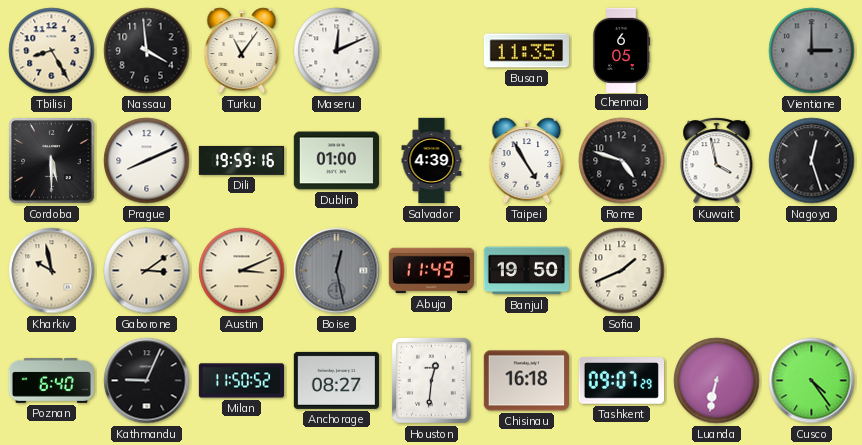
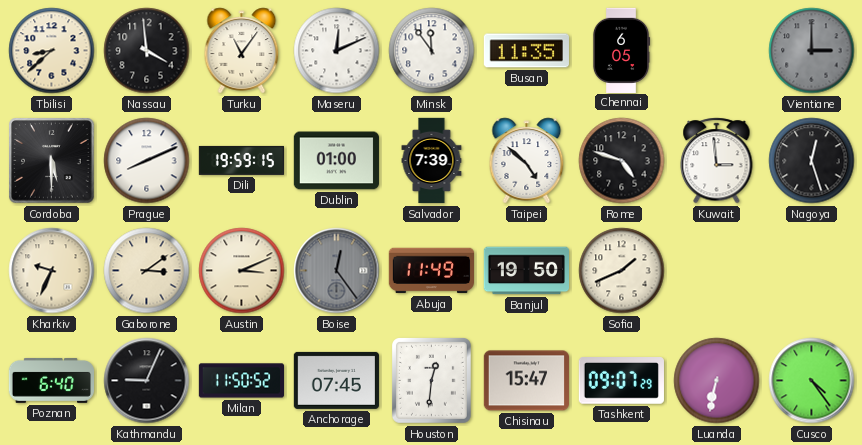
Tbilisi: 8:25 -> 8:38 (52, 51)
Minsk: none -> 11:54 (432, 51)
Dili: 19:59:16 -> 19:59:15 (241, 160)
Salvador: 4:39 -> 7:39 (432, 161)
Taipei: 4:55 -> 4:52 (527, 161)
Kuwait: 3:58 -> 2:59 (717, 161)
Kharkiv: 9:58 -> 9:34 (52, 271)
Boise: 12:28 -> 12:24 (337, 271)
Anchorage: 08:27 -> 07:45 (336, 380)
Chisinau: 16:18 -> 15:47 (526, 381)
